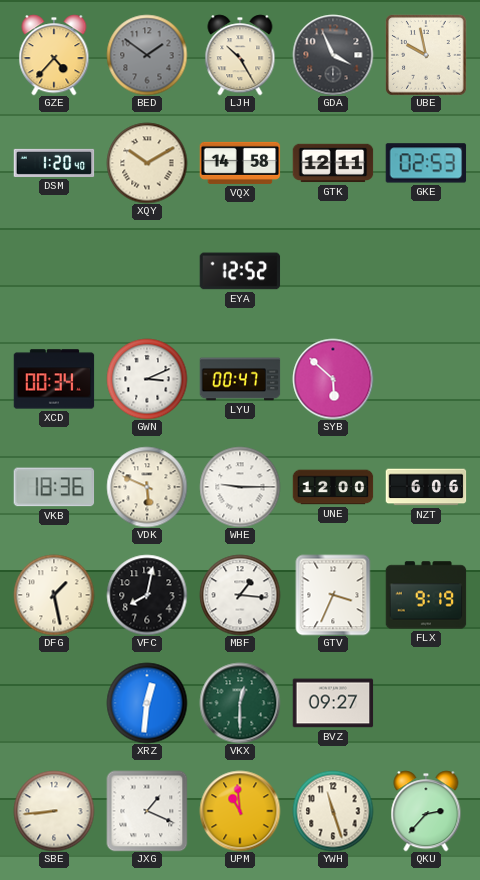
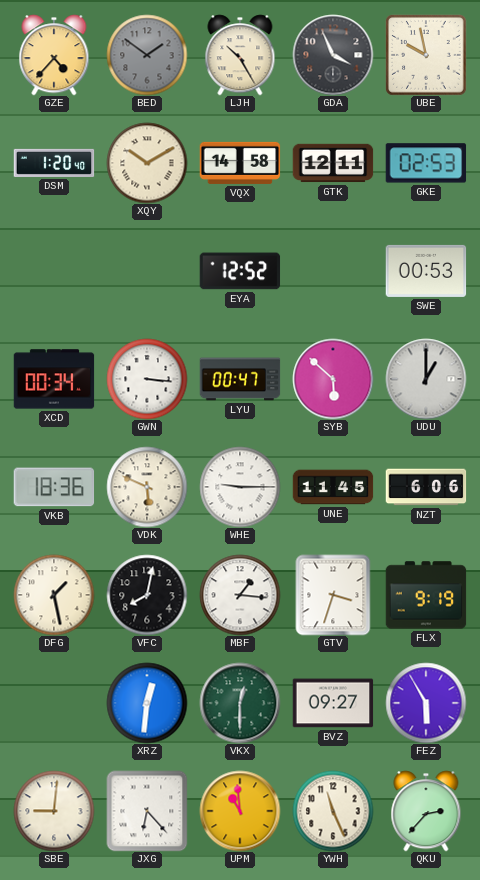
SWE: none -> 00:53 (426, 271)
GWN: 3:11 -> 3:16 (147, 379)
UDU: none -> 1:00 (426, 379)
UNE: 12:00 -> 11:45 (333, 487)
GTV: 3:34 -> 3:33 (333, 595)
FEZ: none -> 5:55 (426, 703)
SBE: 8:44 -> 9:01 (54, 811)
JXG: 1:19 -> 6:23 (147, 811)
YWH: 11:27 -> 11:26 (333, 811)
